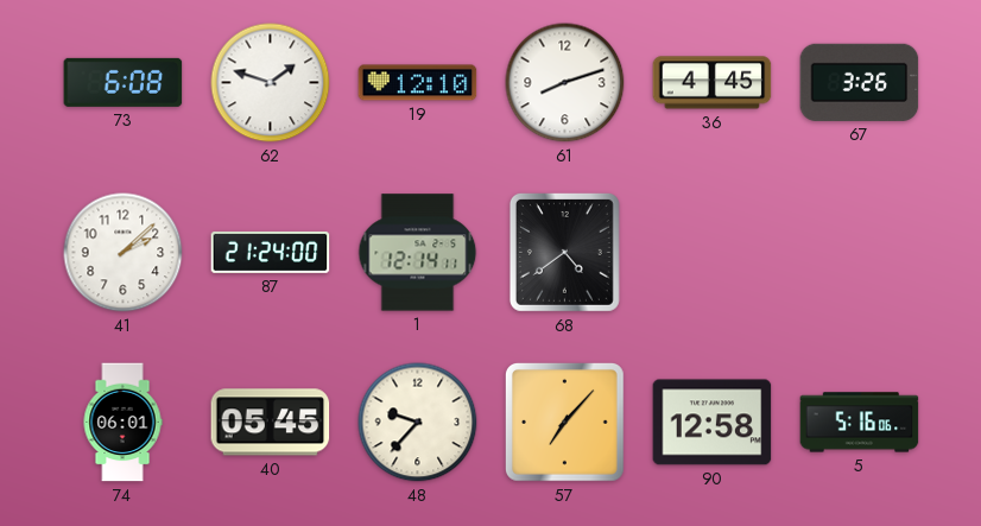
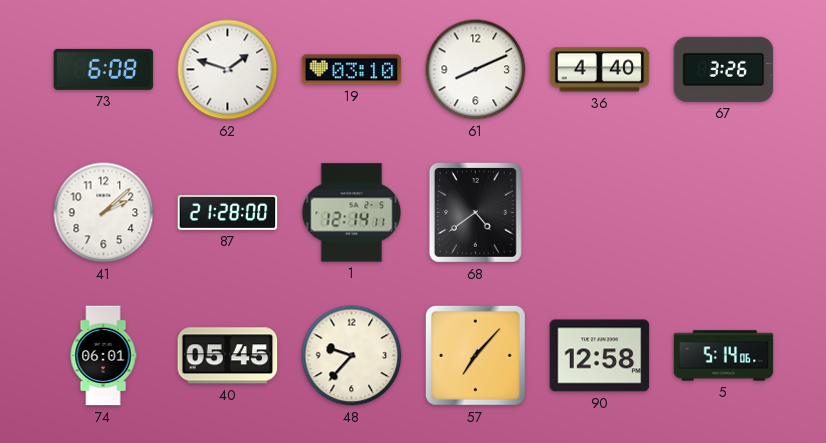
19: 12:10 -> 03:10 (352, 70)
61: 8:12 -> 8:11 (476, 70)
36: 4:45 -> 4:40 (600, 70)
87: 21:24 -> 21:28 (228, 213)
5: 5:16 -> 5:14 (724, 356)
